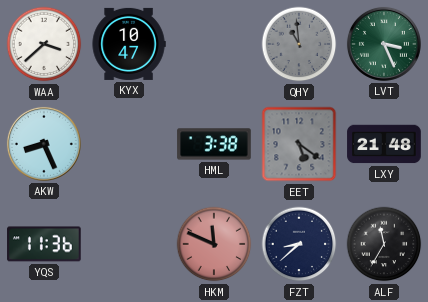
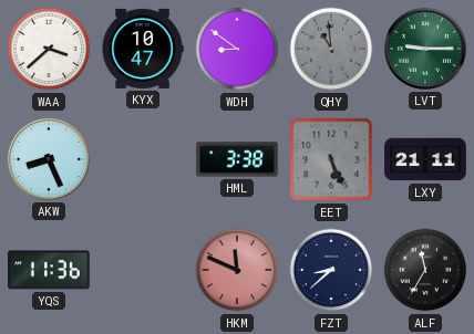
WDH: none -> 8:51 (237, 49)
LVT: 3:26 -> 9:15 (425, 49)
EET: 5:21 -> 5:26 (331, 159)
LXY: 21:48 -> 21:11 (425, 159)
